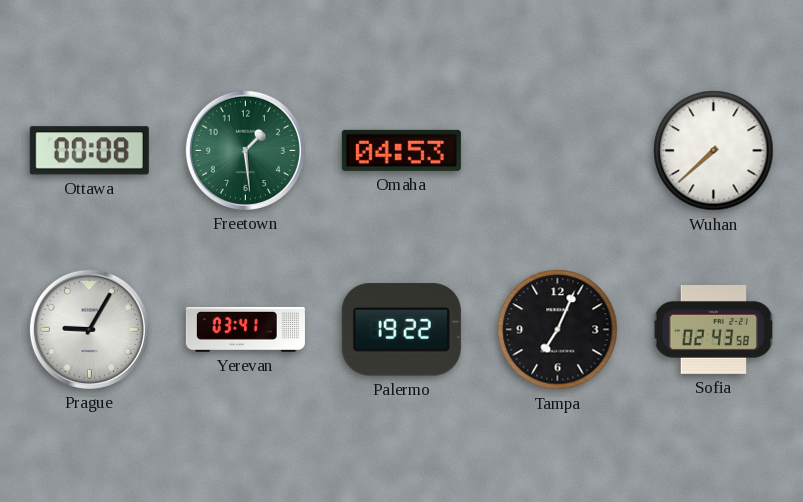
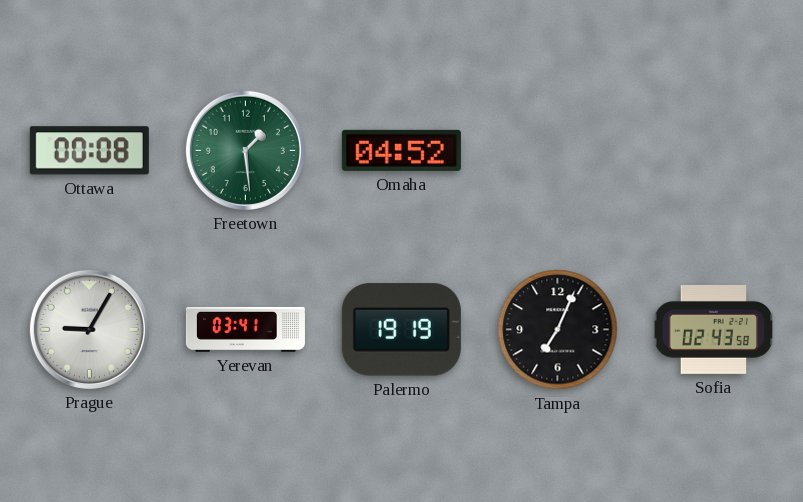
Omaha: 04:53 -> 04:52 (401, 150)
Wuhan: 7:38 -> none (714, 151)
Palermo: 19:22 -> 19:19 (401, 330)
